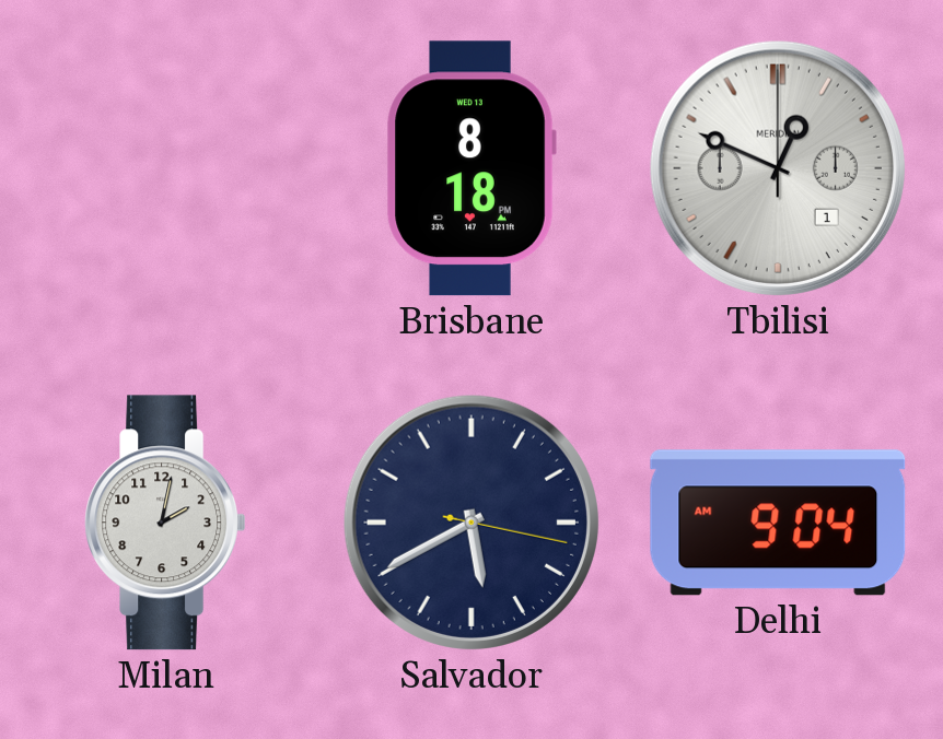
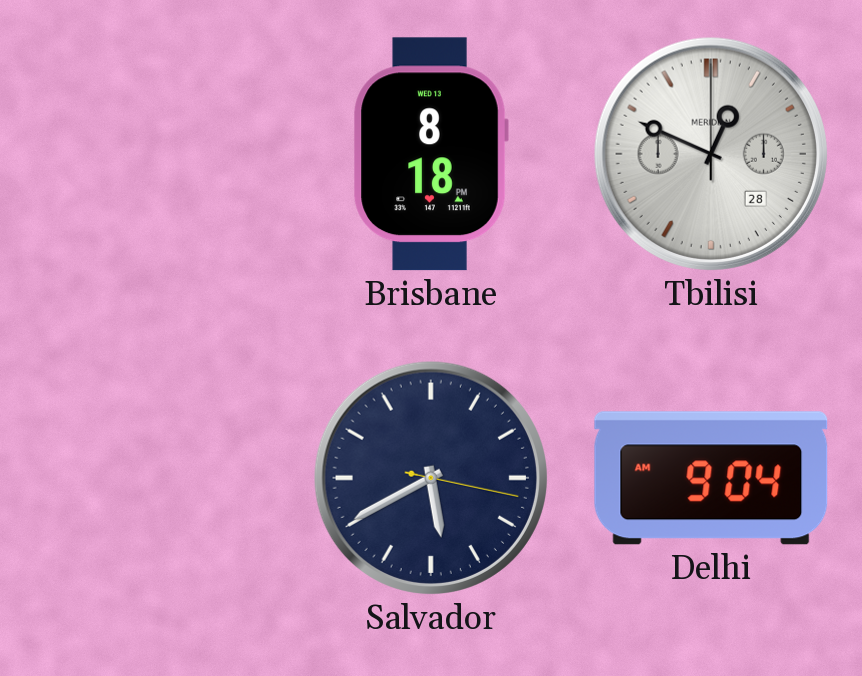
Tbilisi date: 1 -> 28 (711, 154)
Milan: 2:02 -> none (164, 523)
